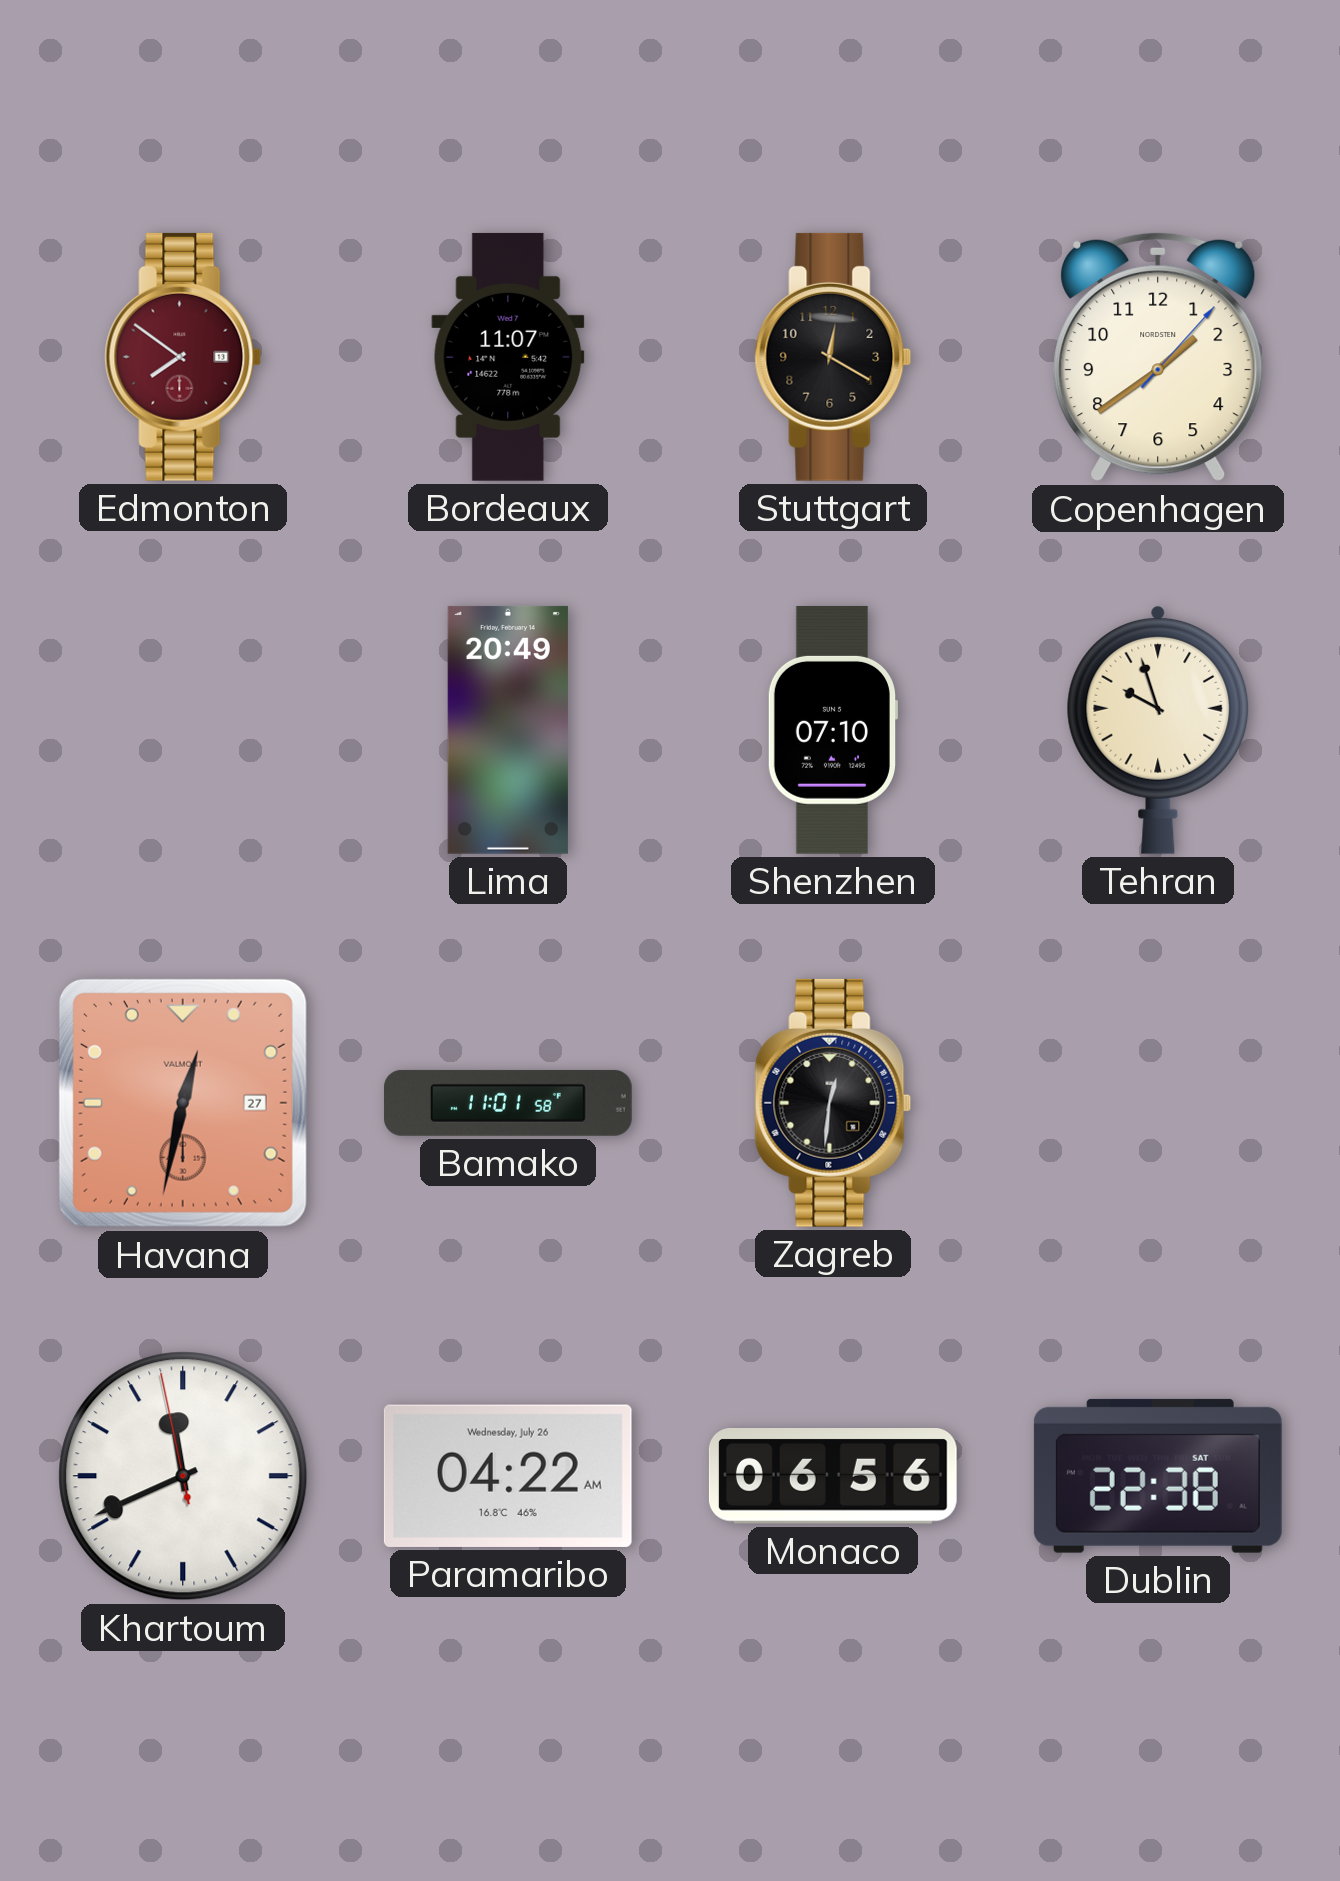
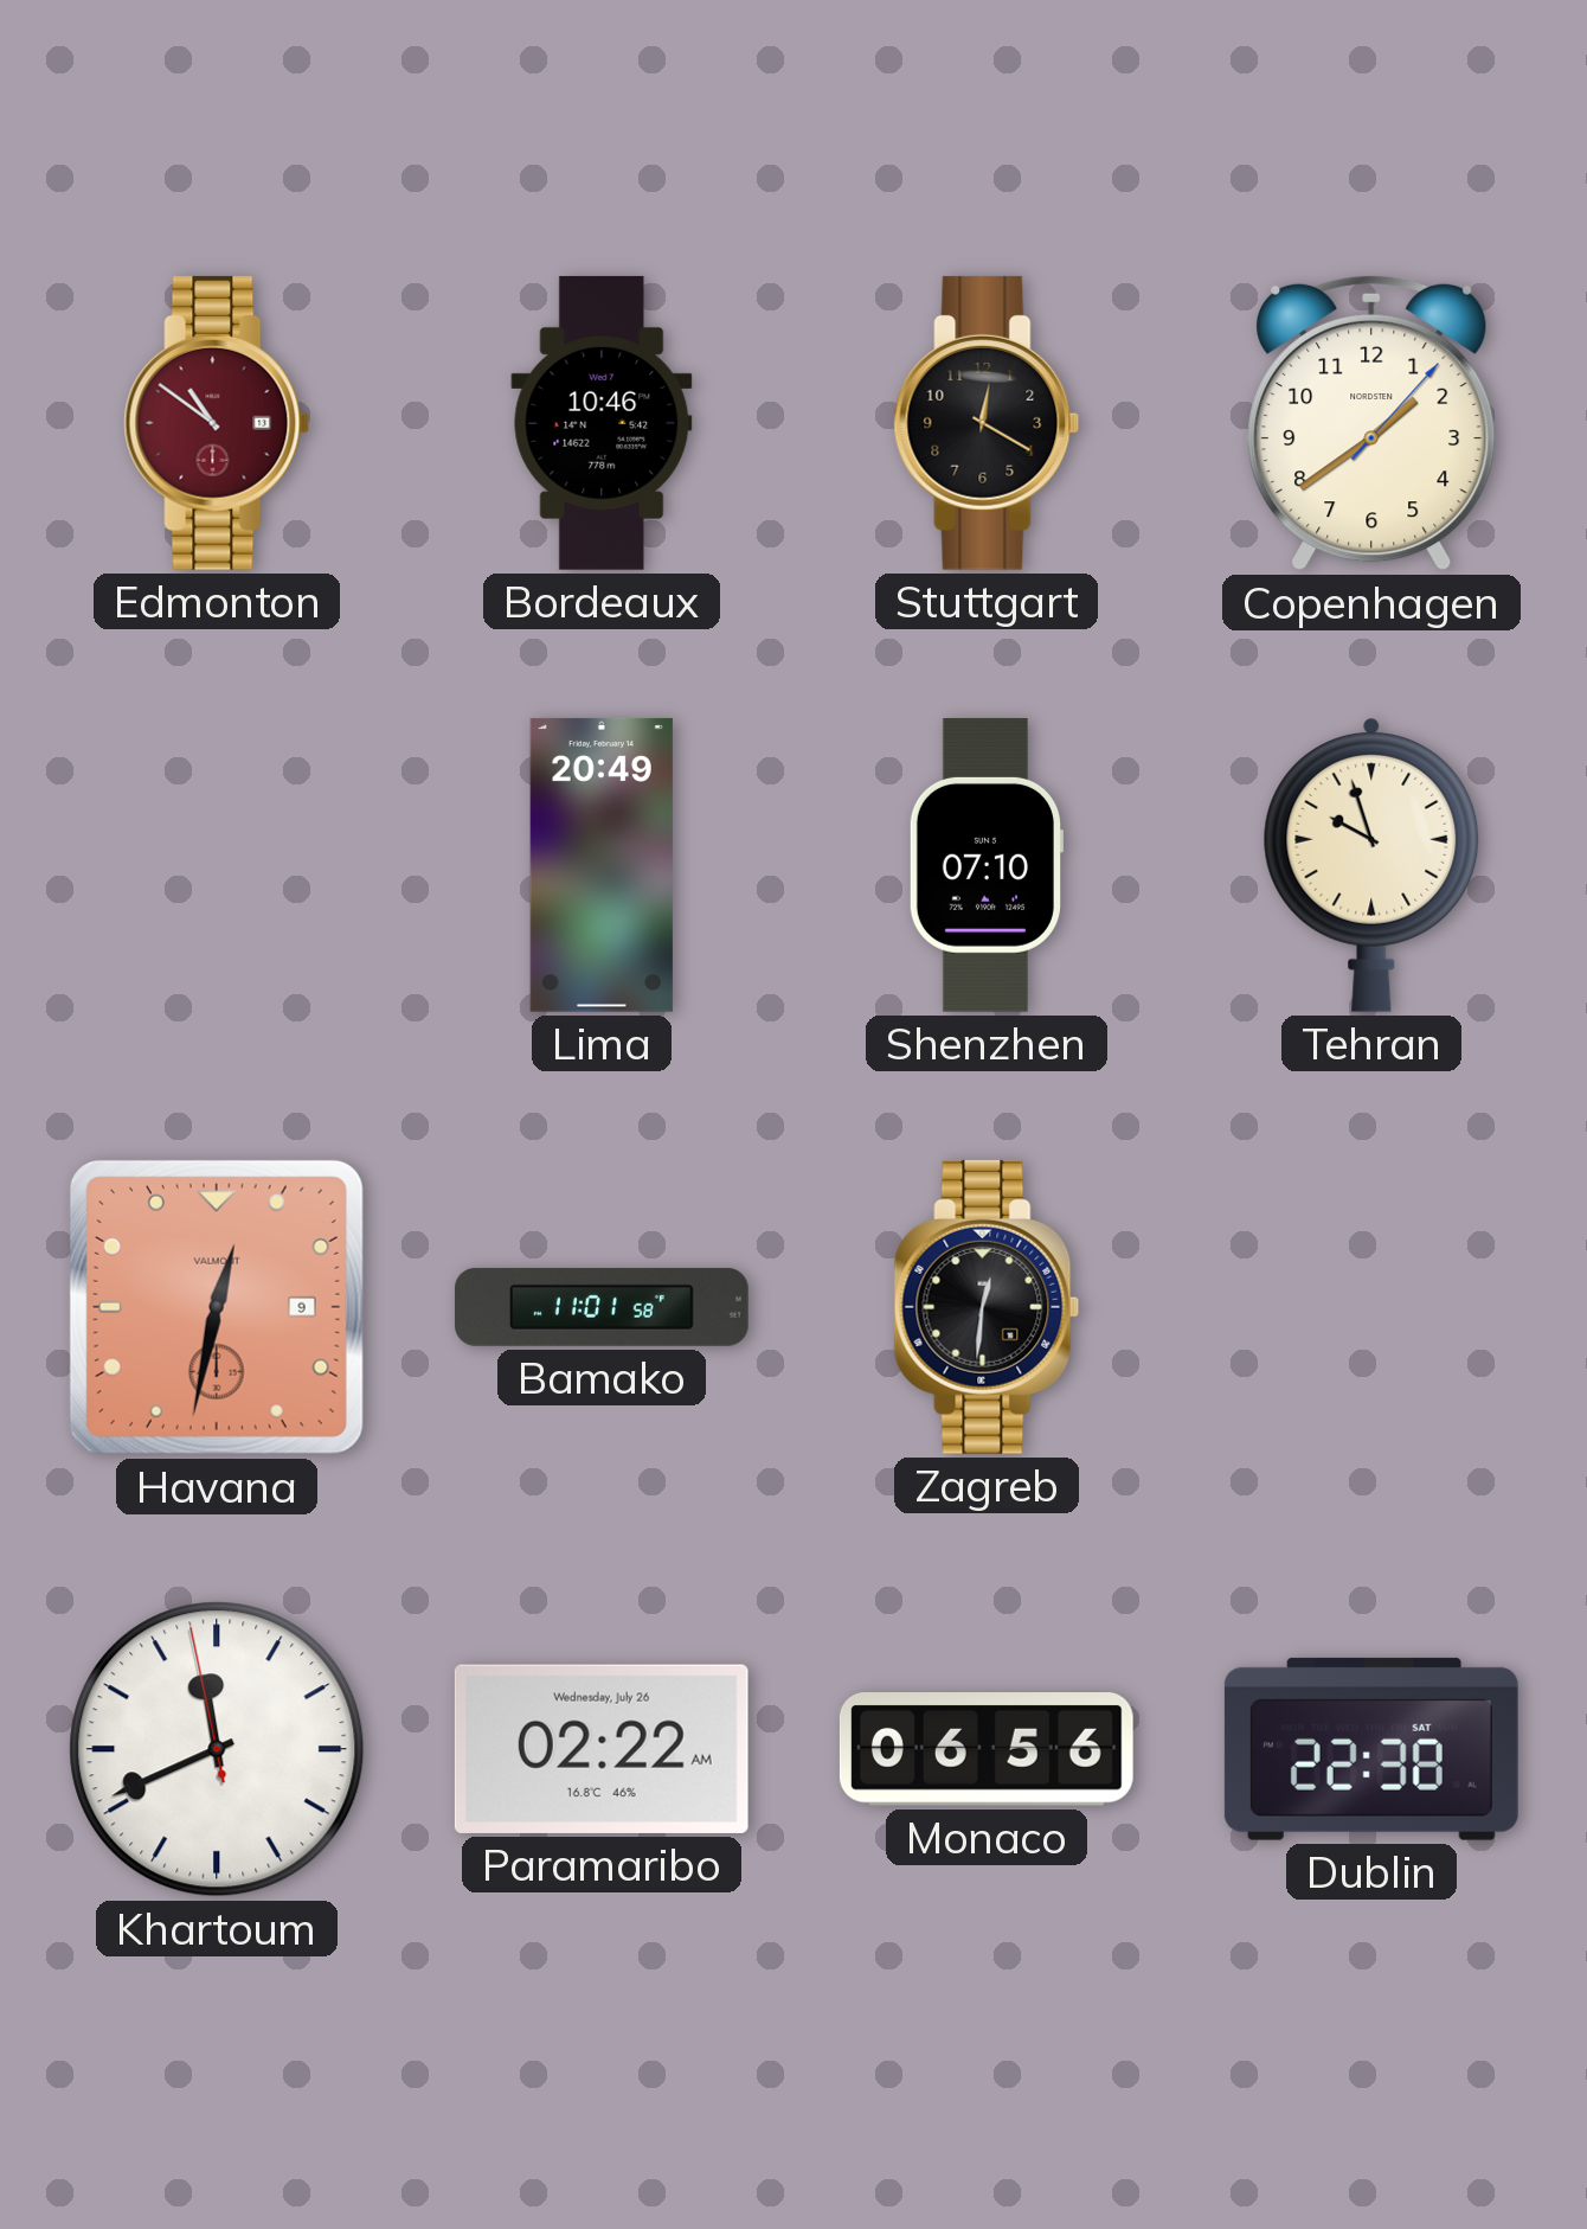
Edmonton: 7:51 -> 10:51 (217, 423)
Bordeaux: 11:07 -> 10:46 (602, 423)
Havana date: 27 -> 9 (217, 1307)
Paramaribo: 04:22 -> 02:22 (602, 1749)
